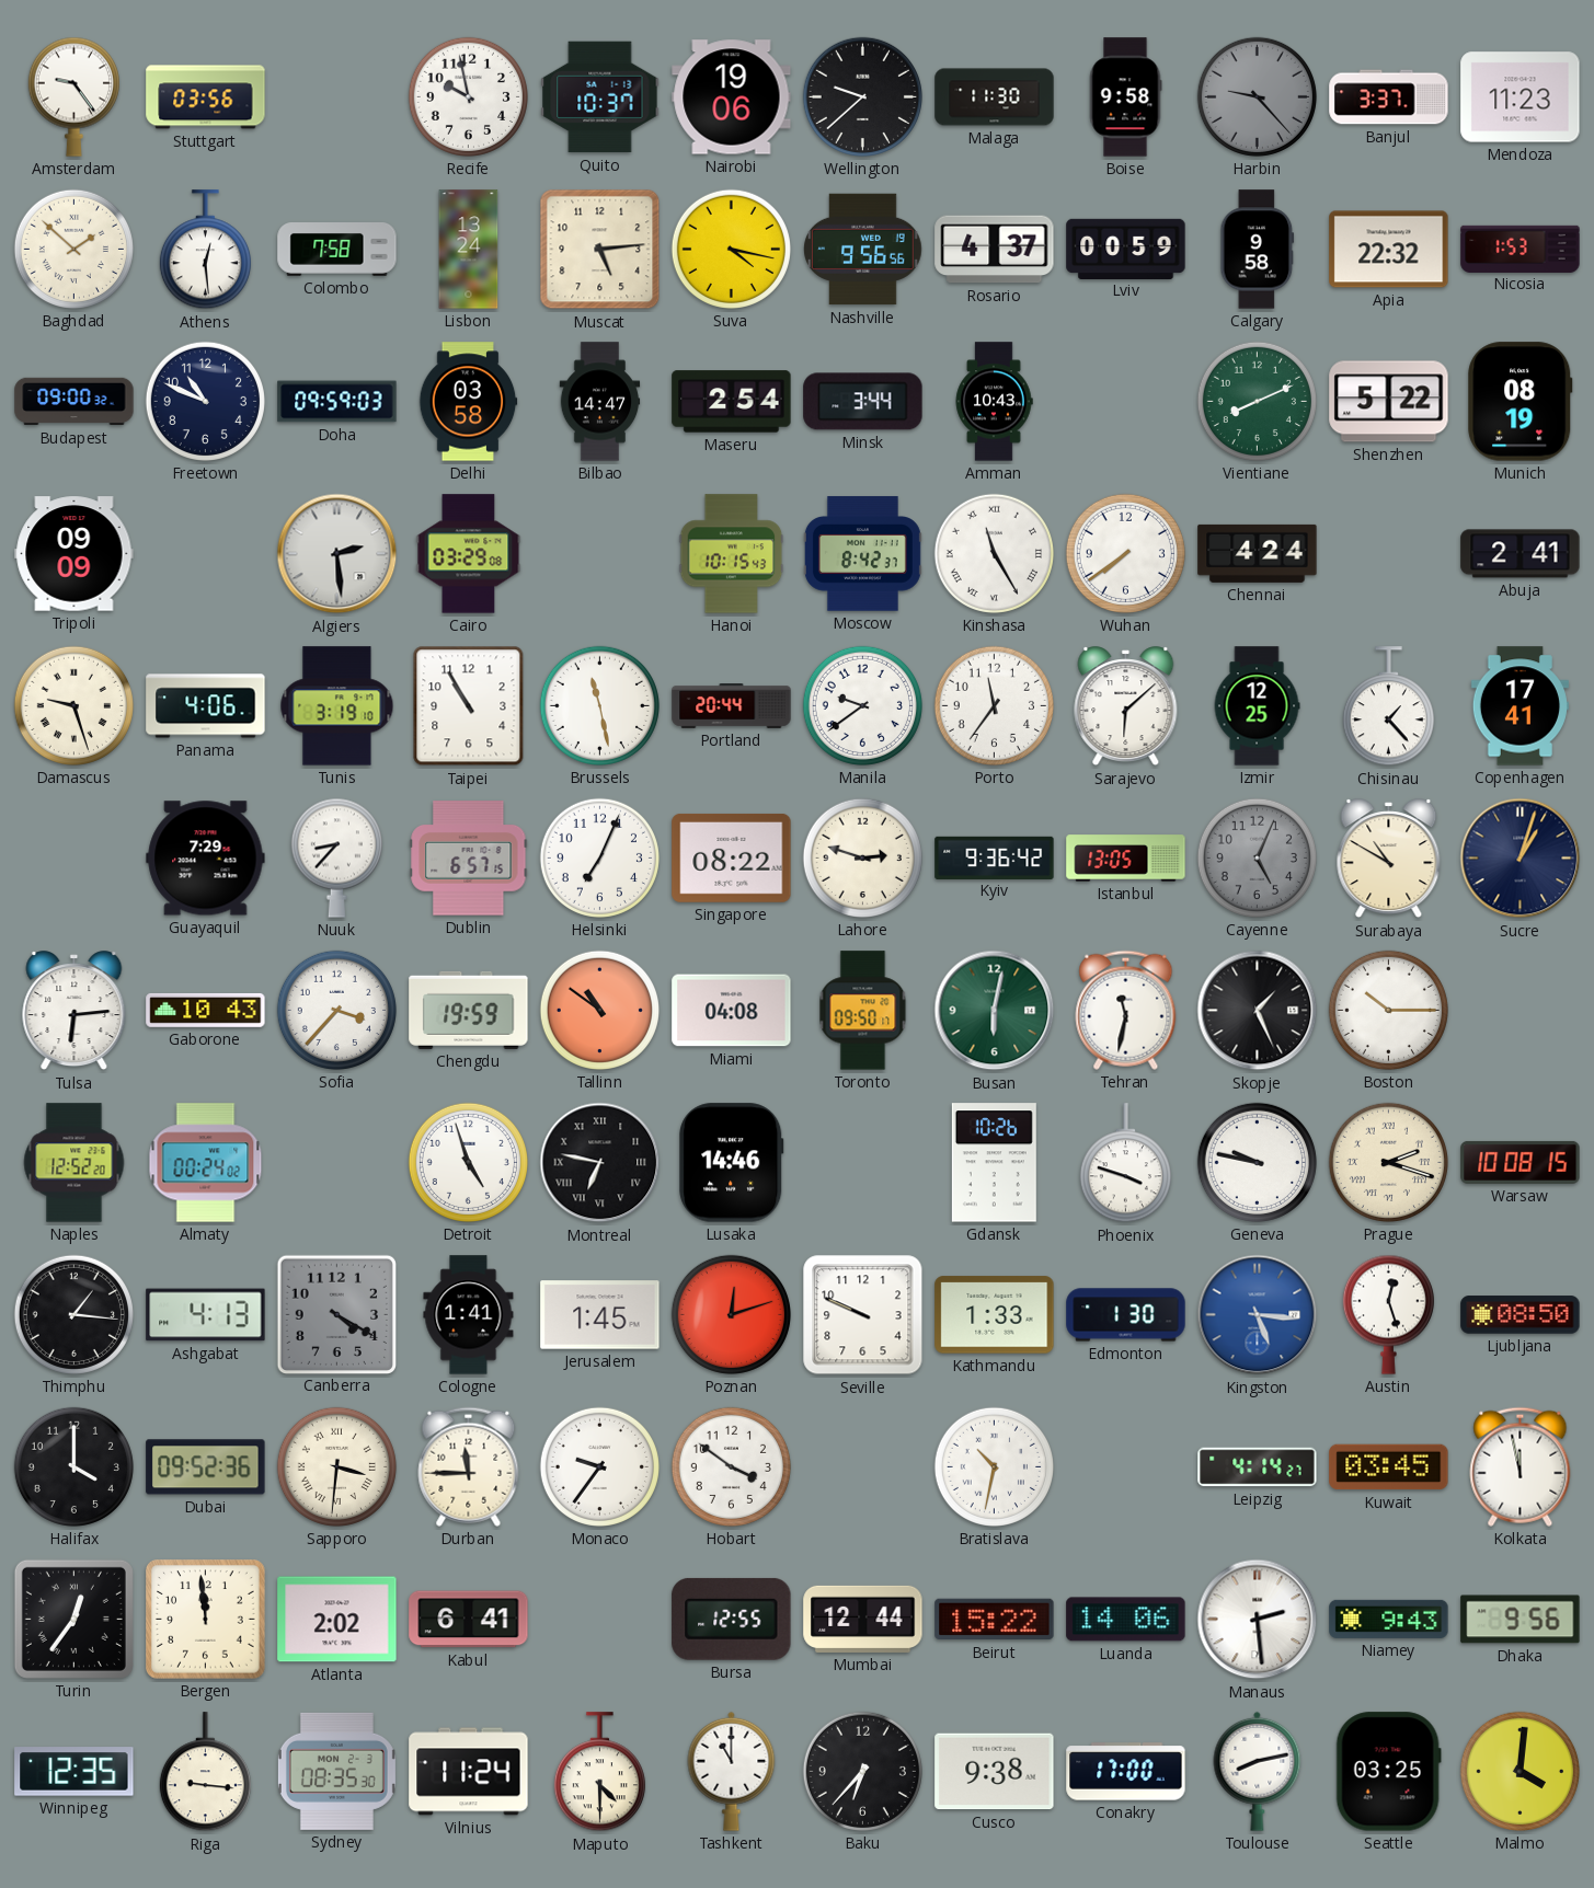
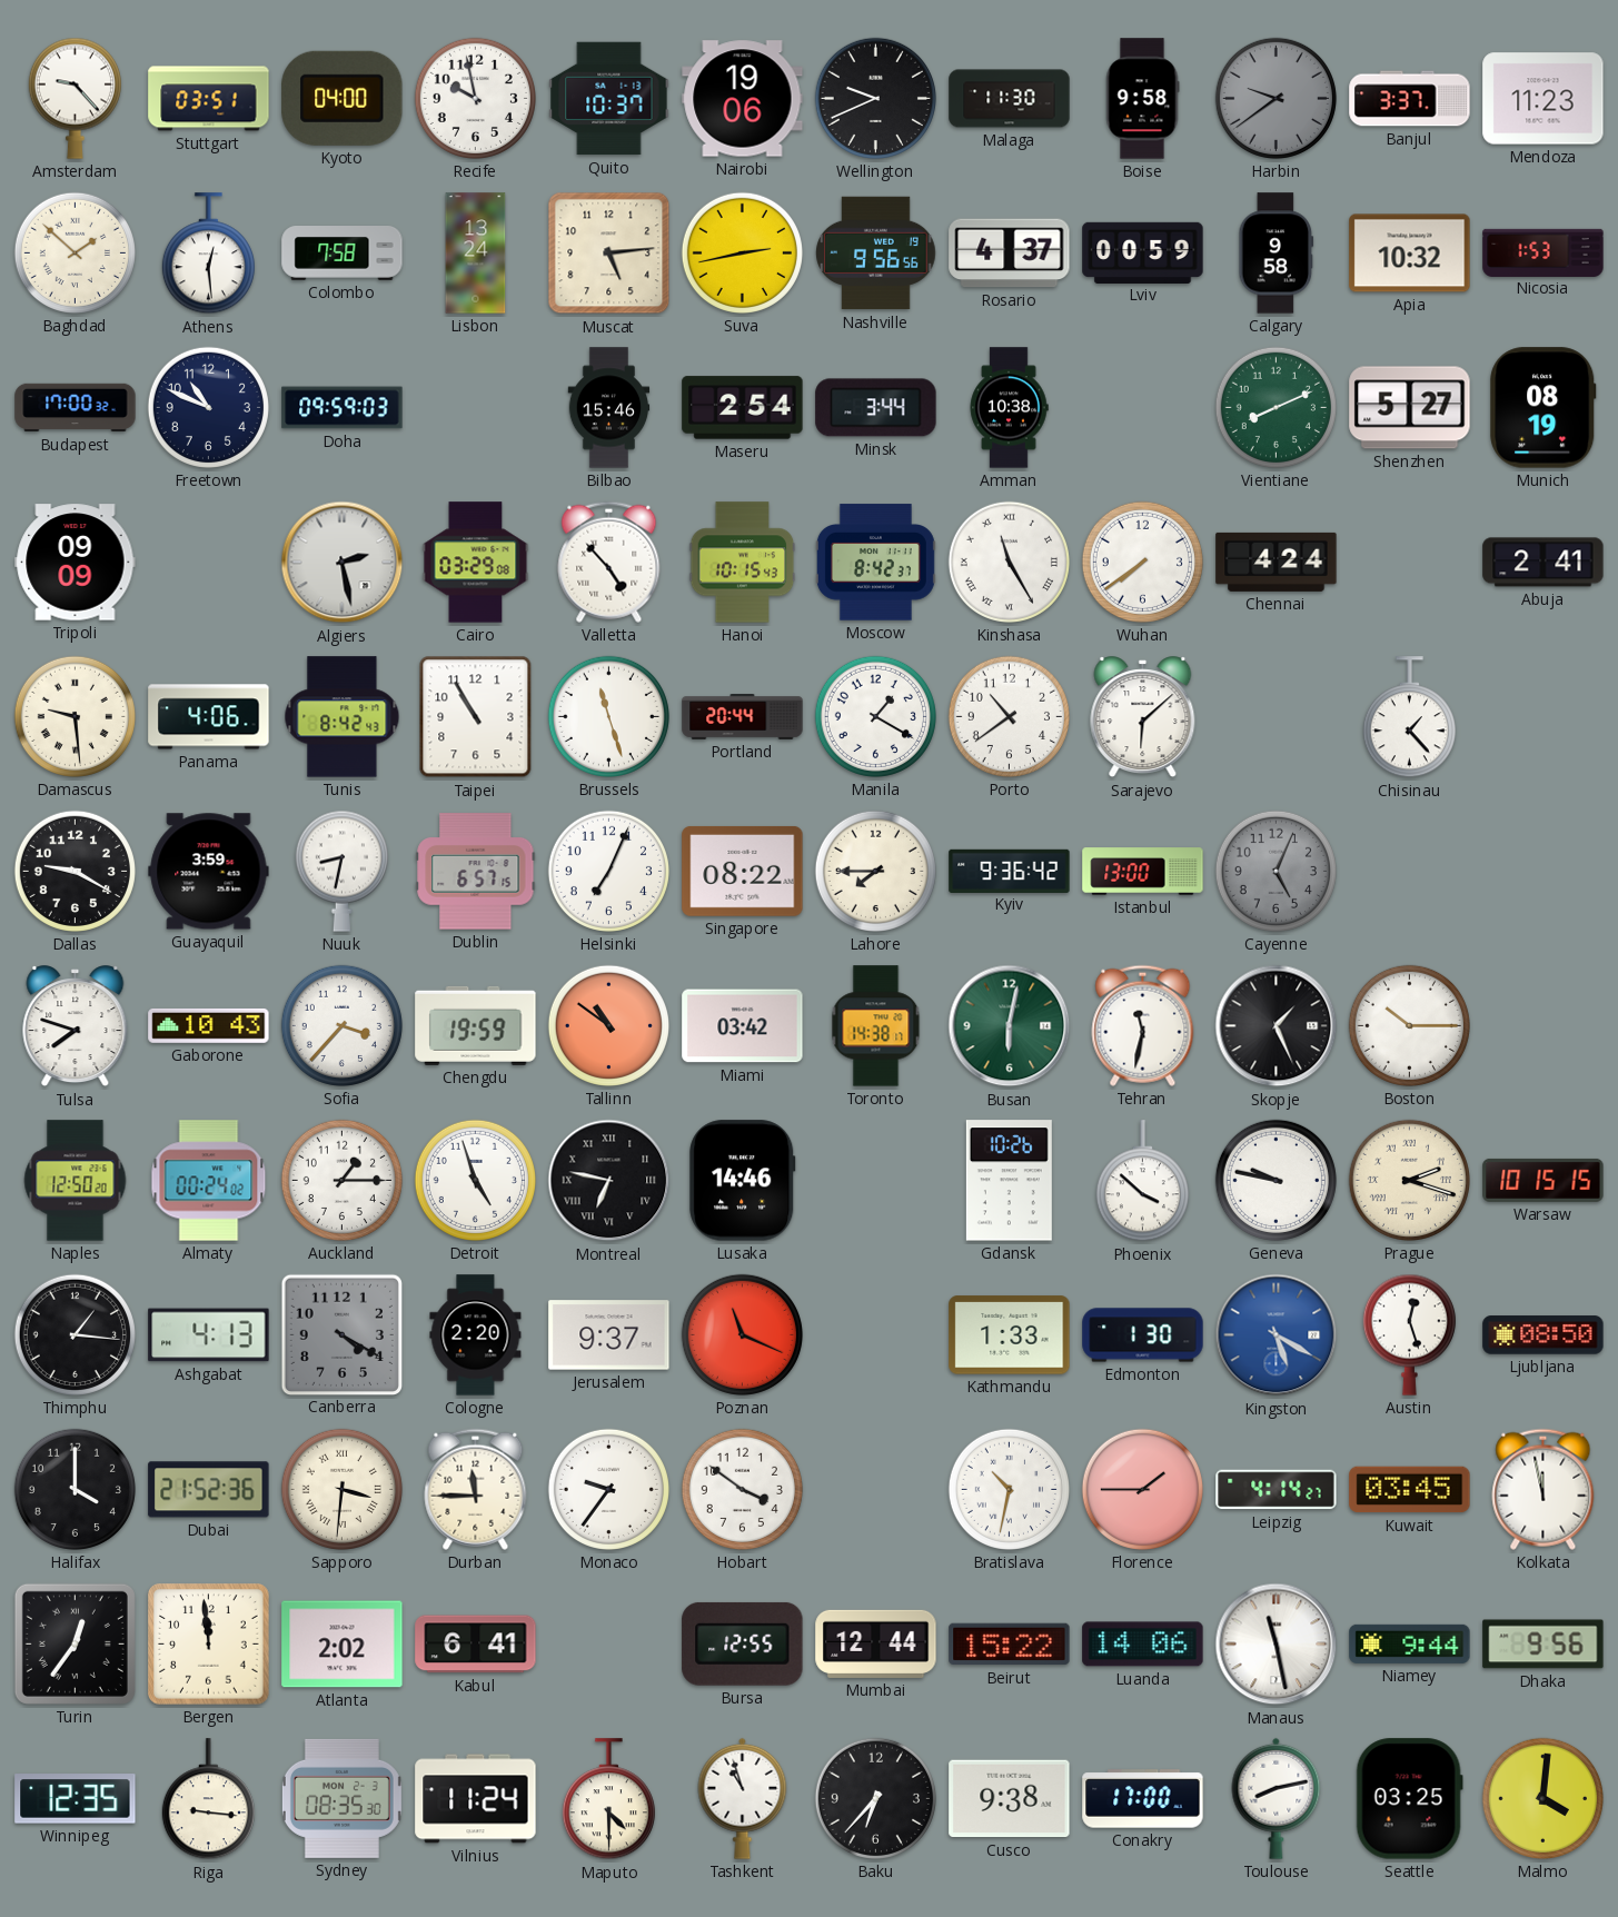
Amsterdam: 9:24 -> 9:23 (75, 98)
Stuttgart: 03:56 -> 03:51 (209, 99)
Kyoto: none -> 04:00 (343, 98)
Wellington: 9:38 -> 9:41 (875, 98)
Harbin: 9:23 -> 9:39 (1275, 98)
Suva: 4:17 -> 2:43 (742, 252)
Apia: 22:32 -> 10:32 (1410, 254)
Budapest: 09:00 -> 17:00 (76, 408)
Delhi: 03:58 -> none (468, 402)
Bilbao: 14:47 -> 15:46 (609, 408)
Amman: 10:43 -> 10:38 (1009, 408)
Shenzhen: 5:22 -> 5:27 (1410, 408)
Algiers: 2:29 -> 2:28 (343, 563)
Valletta: none -> 4:53 (609, 562)
Damascus: 9:27 -> 9:29 (75, 716)
Tunis: 3:19 -> 8:42 (343, 717)
Brussels: 11:28 -> 11:27 (608, 716)
Manila: 9:39 -> 1:20 (875, 716)
Porto: 11:36 -> 10:39 (1009, 716)
Izmir: 12:25 -> none (1257, 706)
Copenhagen: 17:41 -> none (1520, 706)
Dallas: none -> 9:20 (75, 871)
Guayaquil: 7:29 -> 3:59 (209, 872)
Nuuk: 8:37 -> 8:32 (341, 871)
Lahore: 2:48 -> 7:45 (875, 871)
Istanbul: 13:05 -> 13:00 (1143, 872)
Surabaya: 10:50 -> none (1389, 859)
Sucre: 1:03 -> none (1521, 859)
Tulsa: 6:14 -> 7:48 (76, 1026)
Miami: 04:08 -> 03:42 (743, 1026)
Toronto: 09:50 -> 14:38 (876, 1026)
Naples: 12:52 -> 12:50 (76, 1181)
Auckland: none -> 1:15 (341, 1180)
Phoenix: 3:48 -> 3:52 (1142, 1181)
Warsaw: 10:08 -> 10:15 (1543, 1180)
Cologne: 1:41 -> 2:20 (476, 1335)
Jerusalem: 1:45 -> 9:37 (609, 1335)
Poznan: 12:12 -> 11:19 (742, 1334)
Seville: 9:49 -> none (863, 1315)
Kingston: 5:16 -> 5:20 (1277, 1335)
Dubai: 09:52 -> 21:52 (209, 1490)
Florence: none -> 1:45 (1142, 1489)
Manaus: 2:29 -> 11:28 (1277, 1645)
Niamey: 9:43 -> 9:44 (1410, 1643)
Tashkent: 11:00 -> 10:57 (743, 1798)
